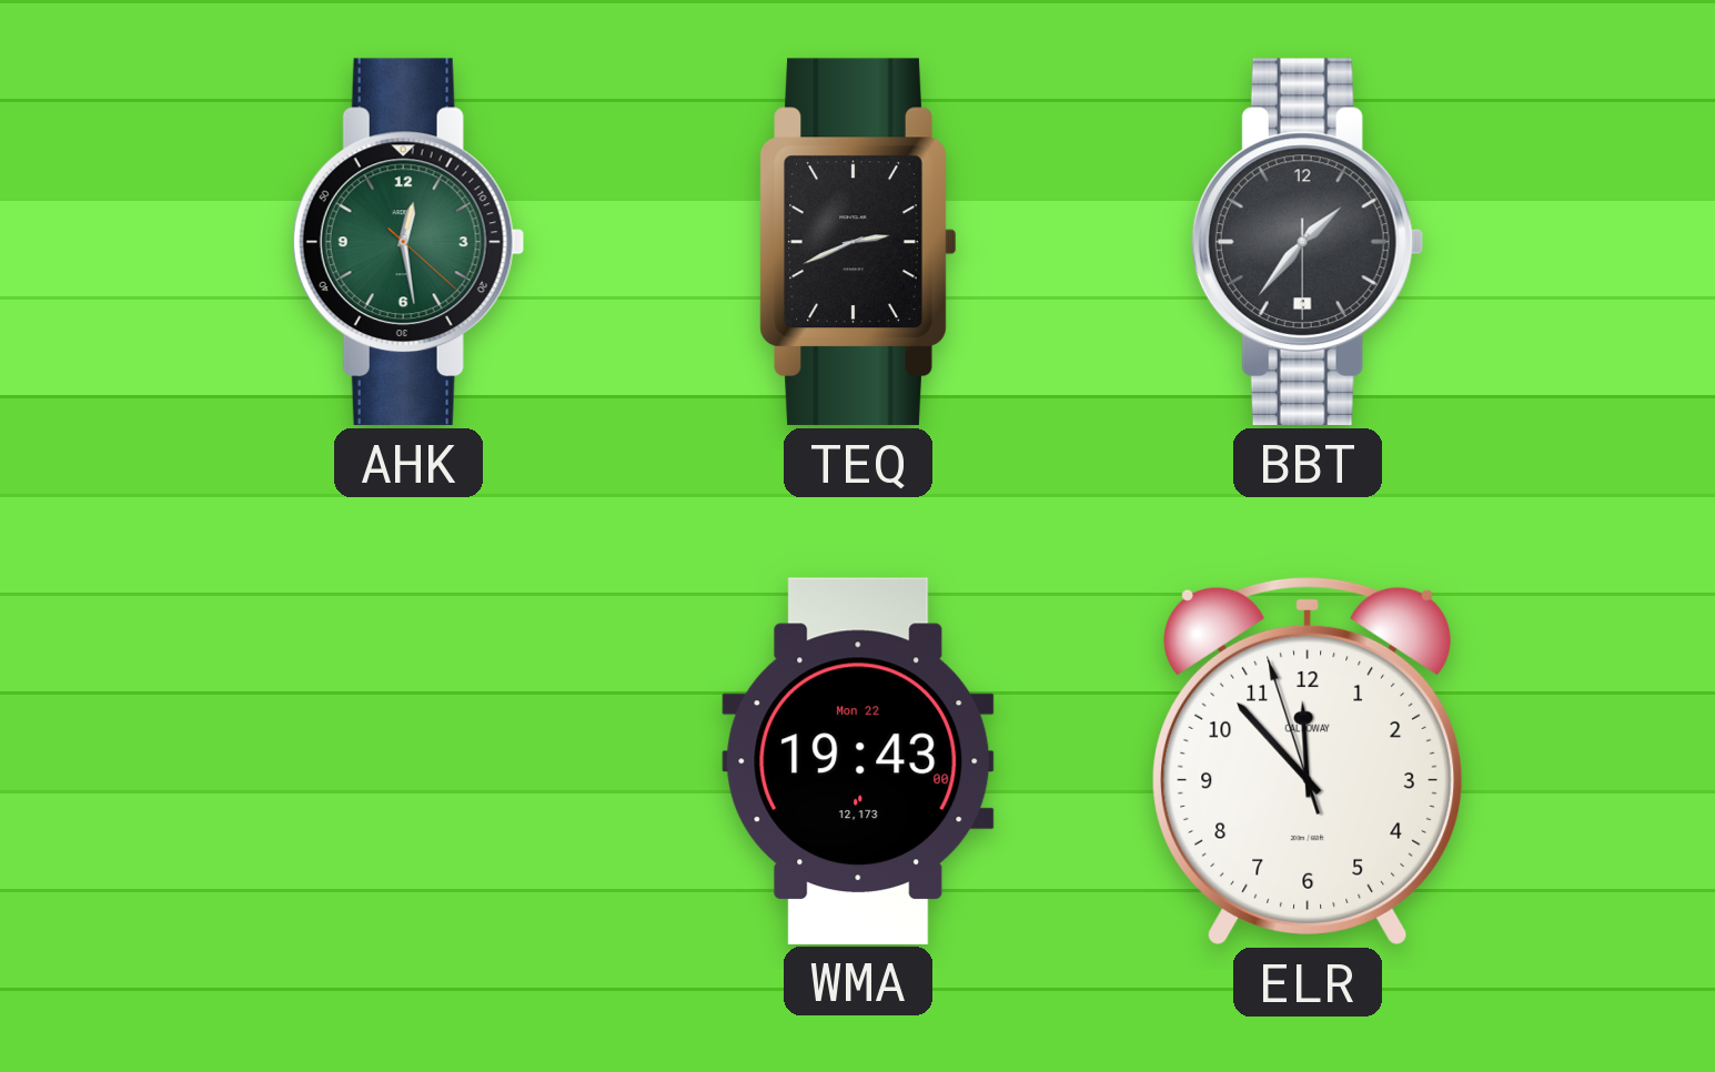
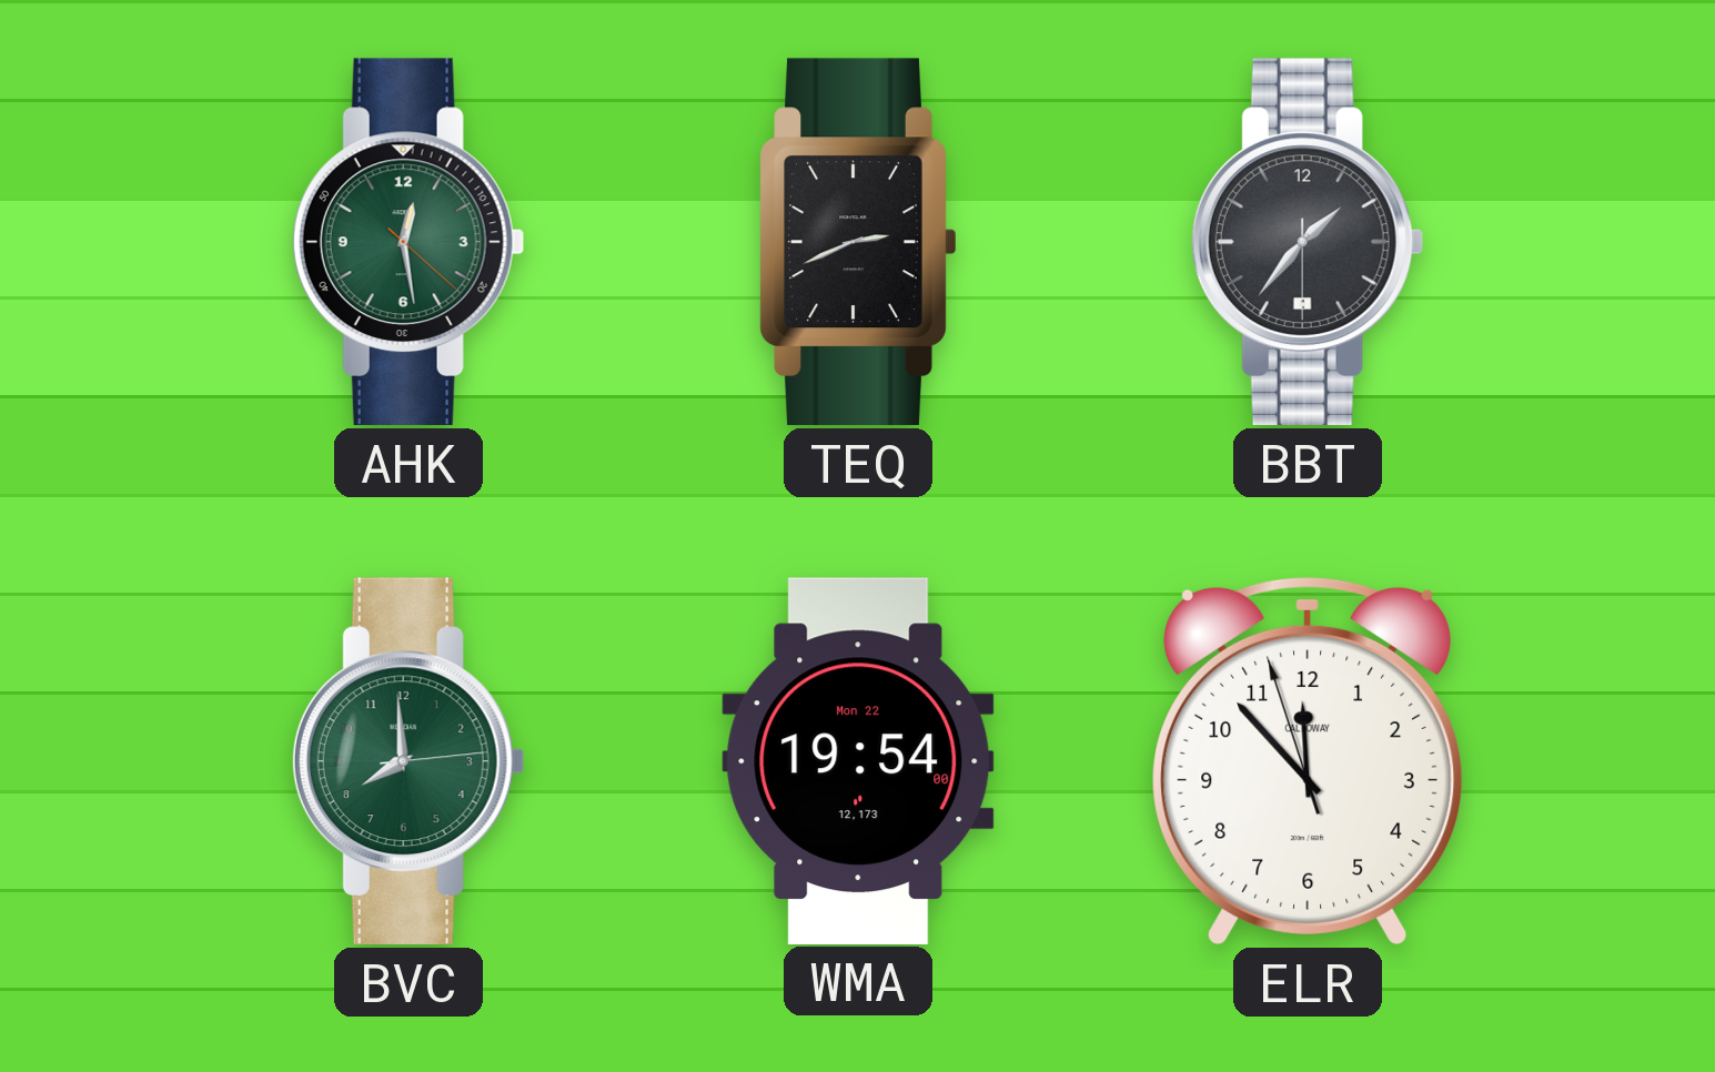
BVC: none -> 7:59 (408, 761)
WMA: 19:43 -> 19:54 (858, 760)
